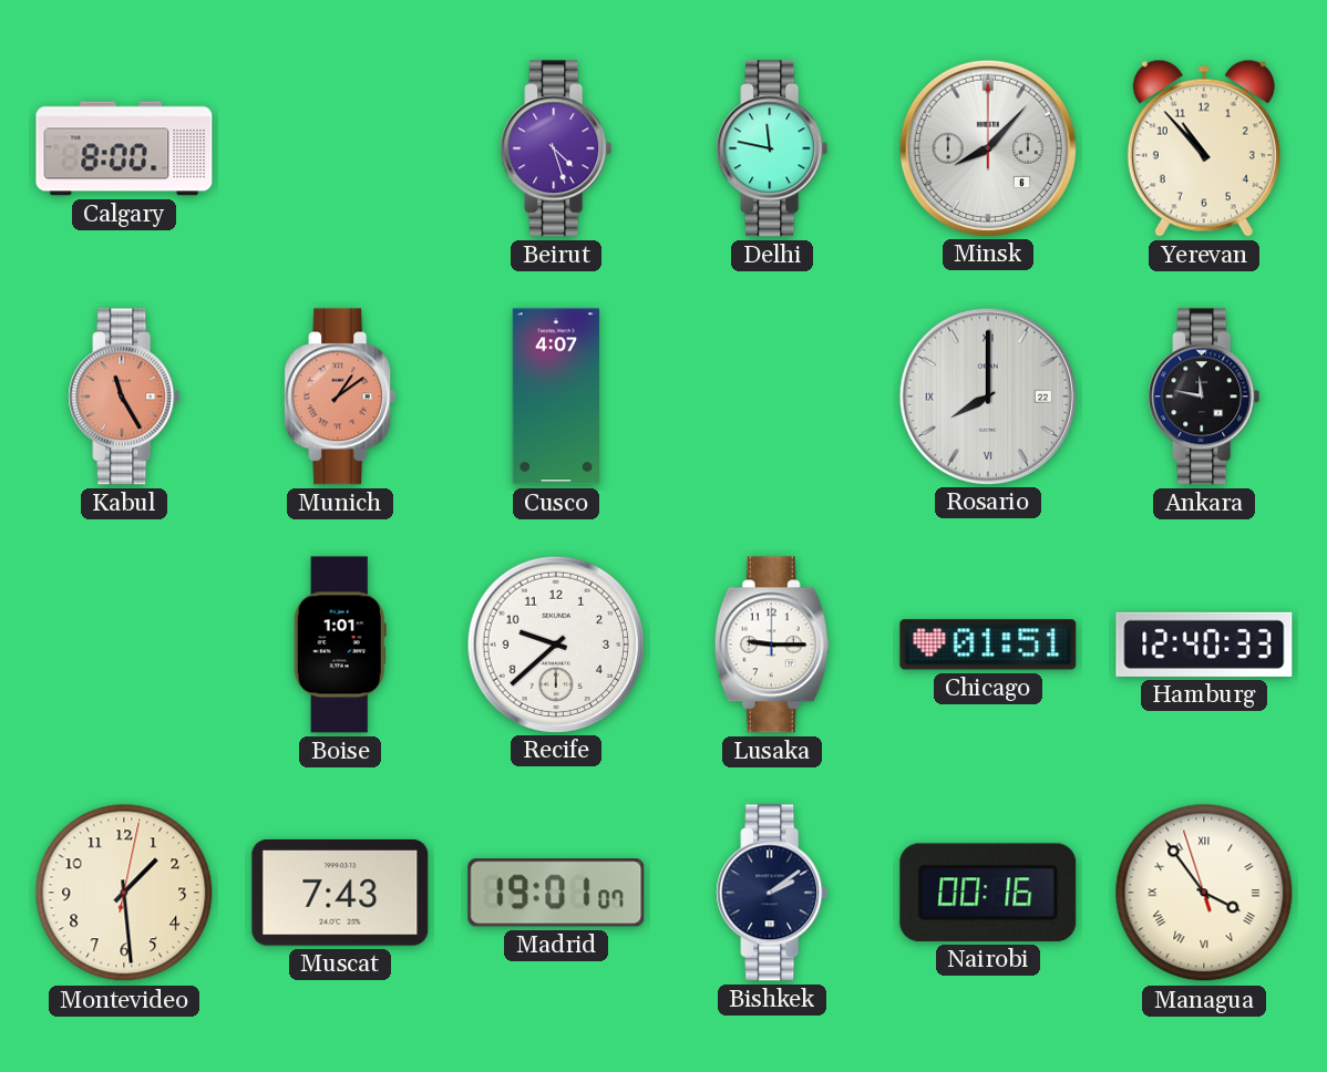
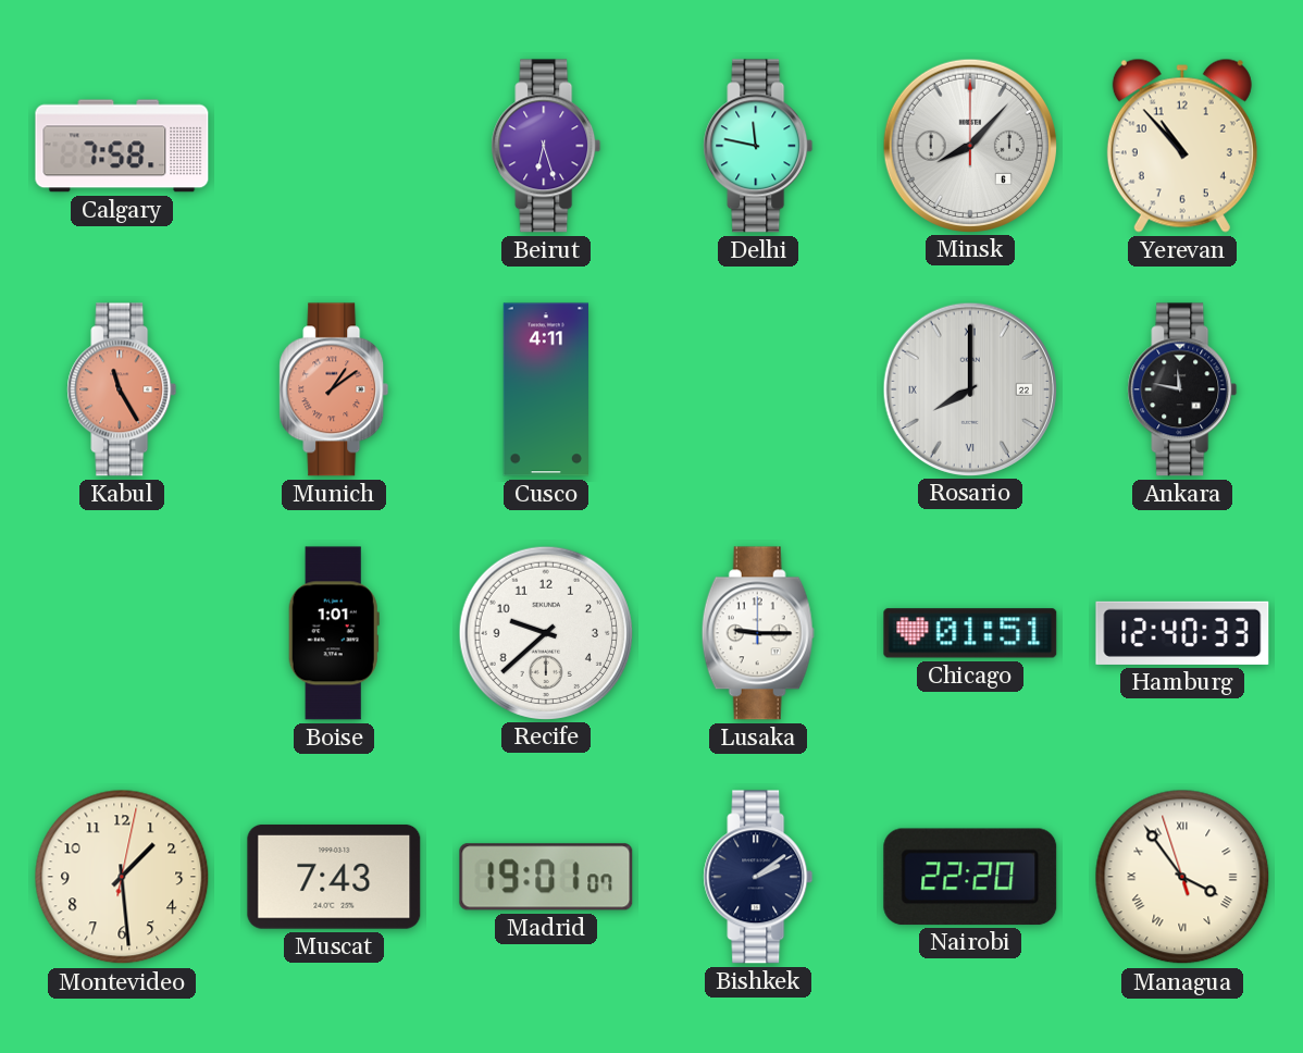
Calgary: 8:00 -> 7:58 (122, 146)
Beirut: 4:27 -> 6:27 (546, 146)
Cusco: 4:07 -> 4:11 (545, 389)
Nairobi: 00:16 -> 22:20 (970, 877)
